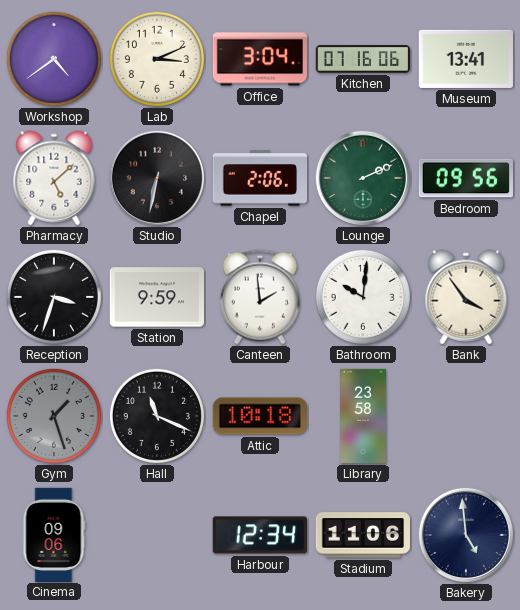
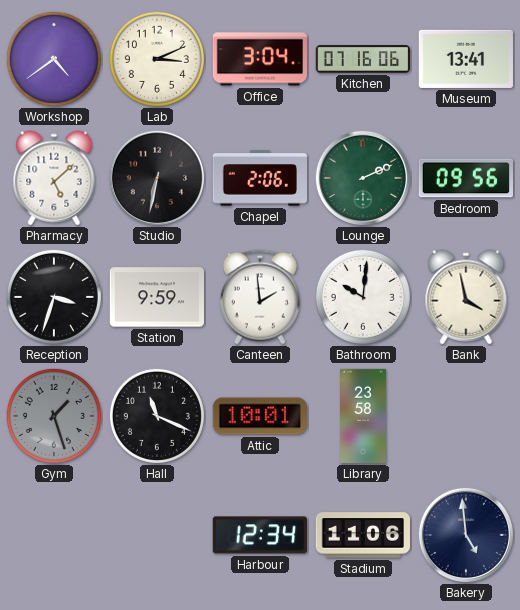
Bank: 3:54 -> 3:58 (466, 297)
Attic: 10:18 -> 10:01 (259, 416)
Cinema: 09:06 -> none (54, 534)
